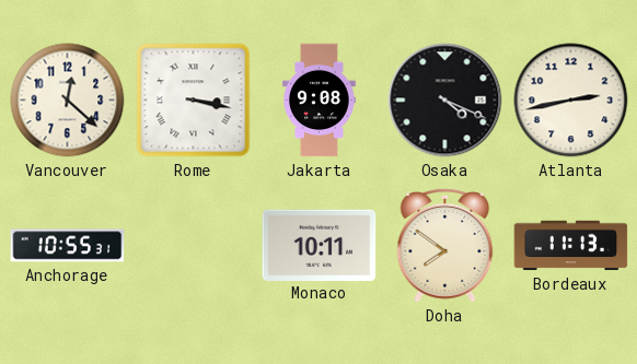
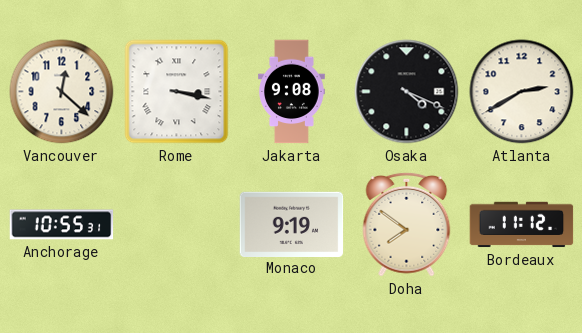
Atlanta: 2:43 -> 2:40 (522, 92)
Monaco: 10:11 -> 9:19 (292, 224)
Bordeaux: 11:13 -> 11:12 (522, 225)
